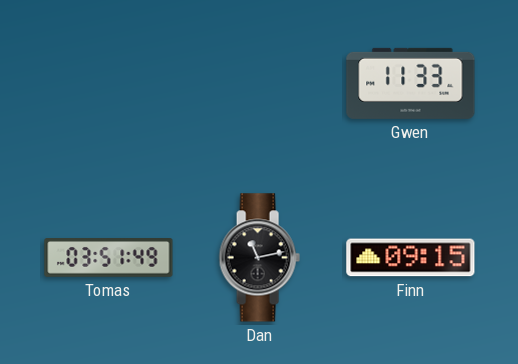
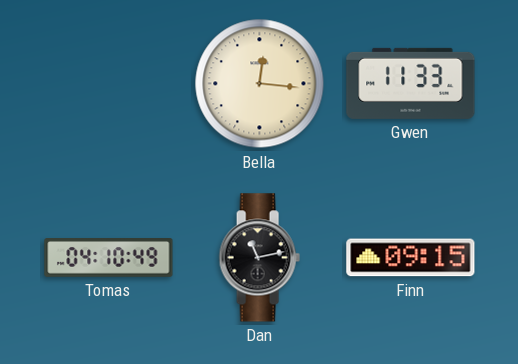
Bella: none -> 12:16 (260, 84)
Tomas: 03:51 -> 04:10 (109, 258)
